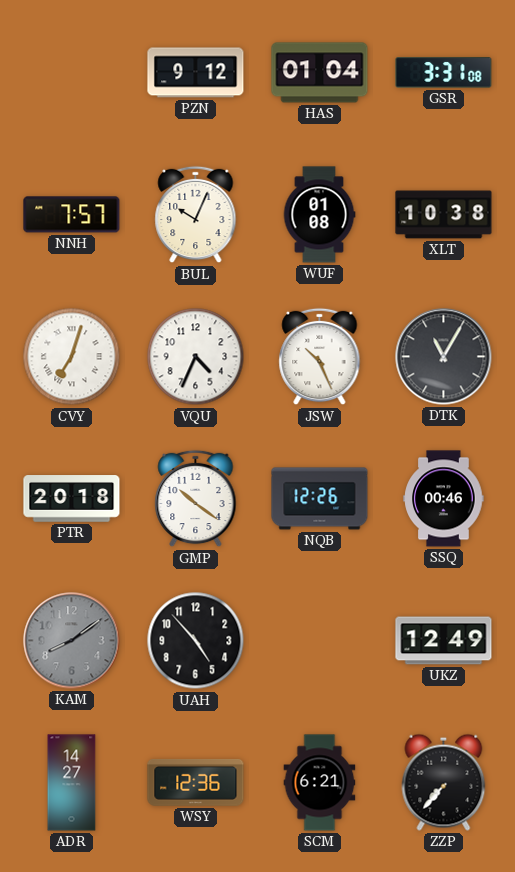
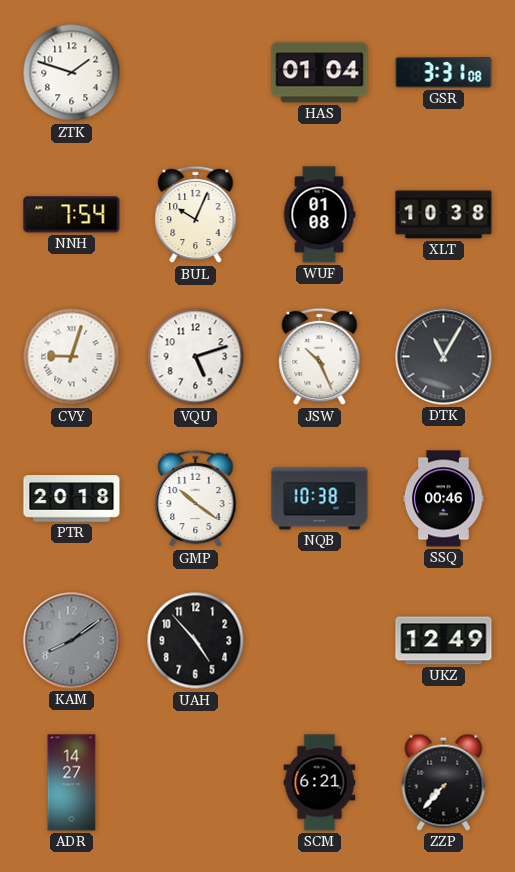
ZTK: none -> 1:48 (72, 73)
PZN: 9:12 -> none (196, 73)
NNH: 7:57 -> 7:54 (72, 215)
CVY: 7:03 -> 9:03 (72, 357)
VQU: 4:34 -> 5:12 (196, 357)
NQB: 12:26 -> 10:38 (320, 499)
WSY: 12:36 -> none (196, 782)
